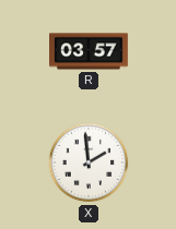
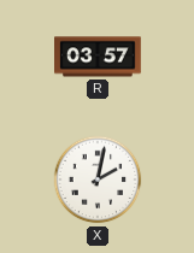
X: 1:59 -> 2:02 (98, 180)
